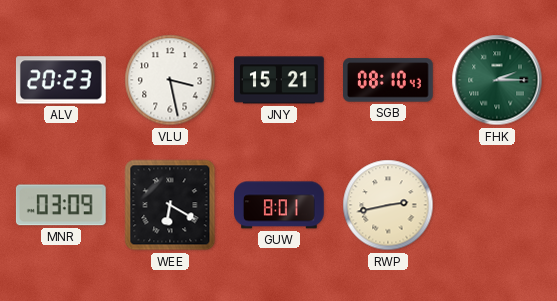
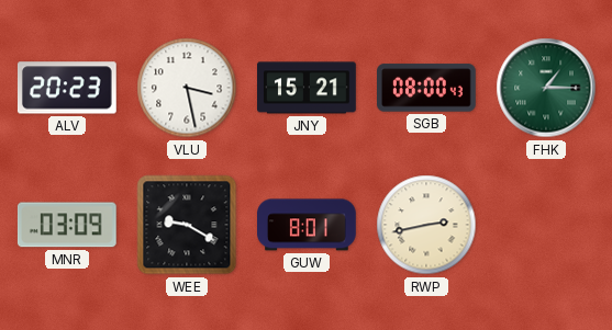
SGB: 08:10 -> 08:00 (427, 88)
FHK: 2:15 -> 1:15 (546, 88)
WEE: 6:20 -> 9:20 (187, 225)
